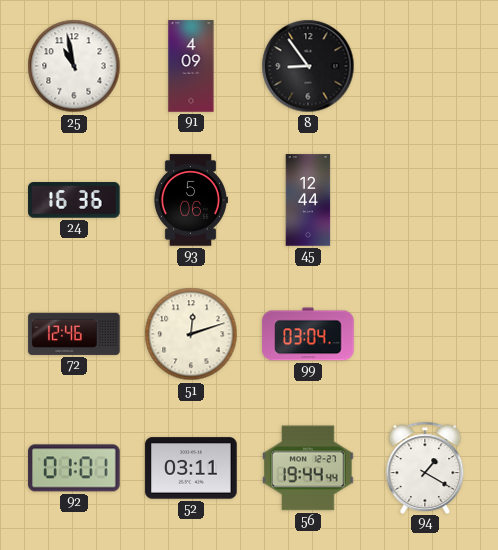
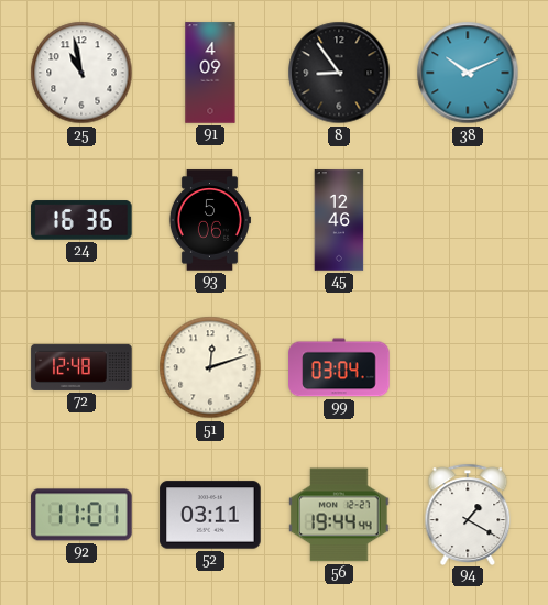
38: none -> 10:11 (468, 73)
45: 12:44 -> 12:46 (339, 220)
72: 12:46 -> 12:48 (81, 367)
92: 01:01 -> 11:01 (81, 515)
